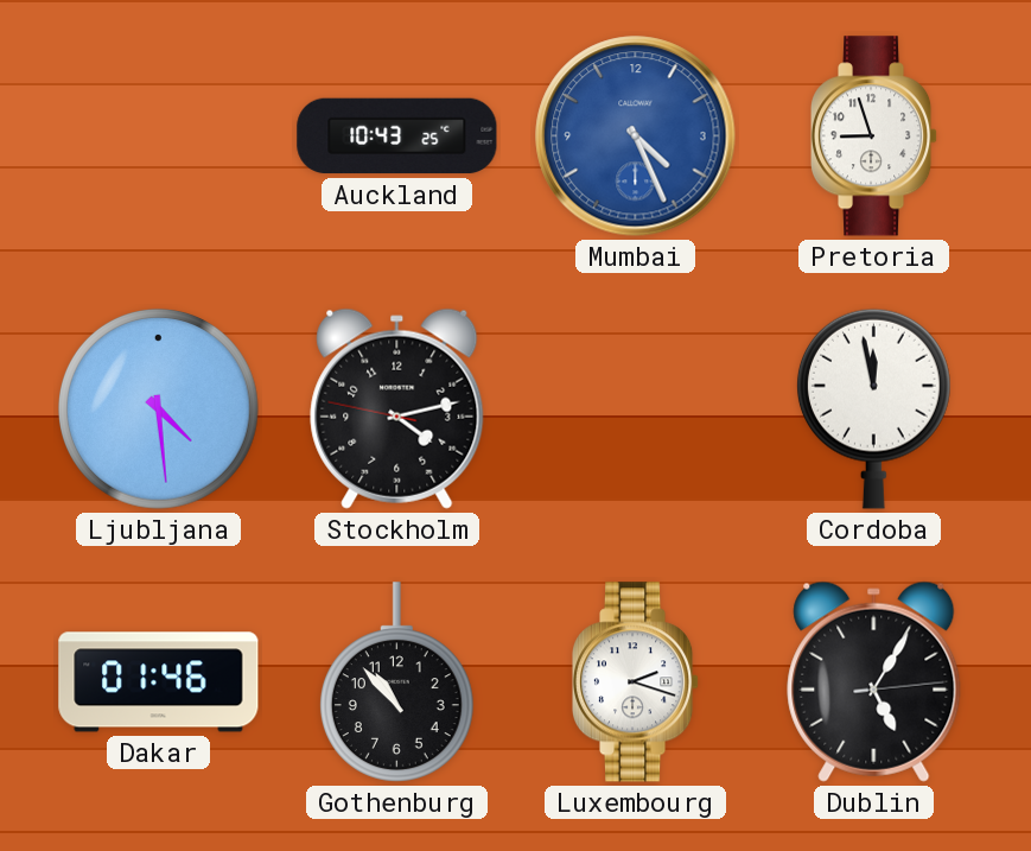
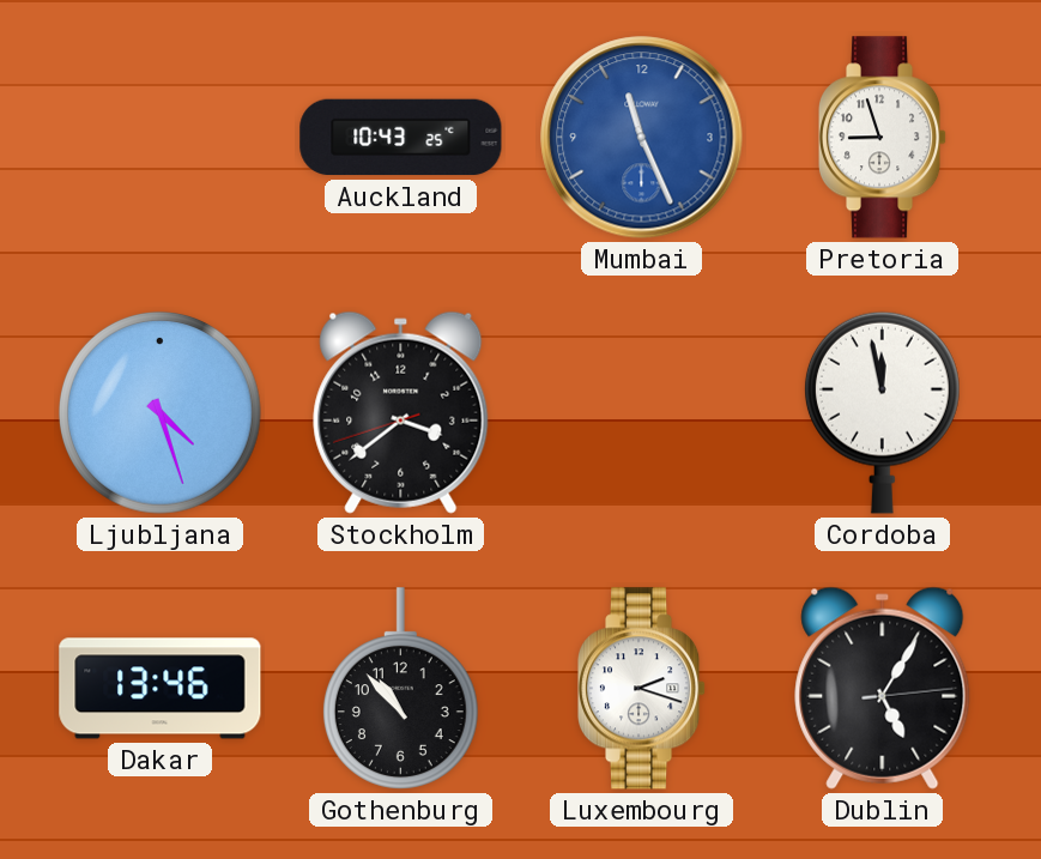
Mumbai: 4:26 -> 11:26 (642, 138)
Ljubljana: 4:29 -> 4:27 (159, 412)
Stockholm: 4:12 -> 3:38 (401, 412)
Dakar: 01:46 -> 13:46 (161, 689)
